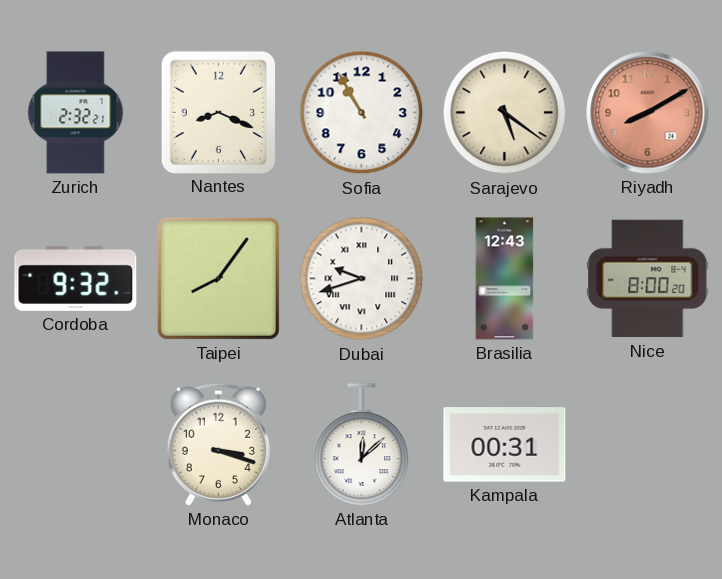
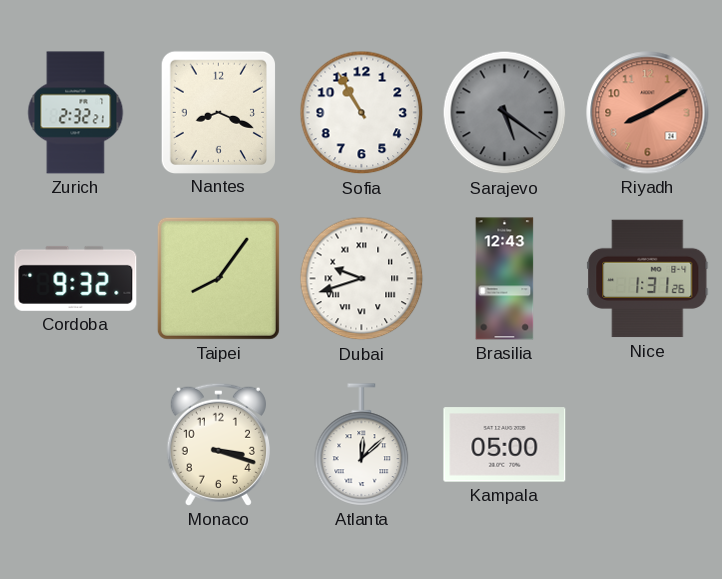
Sarajevo dial: cream -> grey (505, 113)
Nice: 8:00 -> 1:31 (648, 279)
Kampala: 00:31 -> 05:00 (505, 445)
